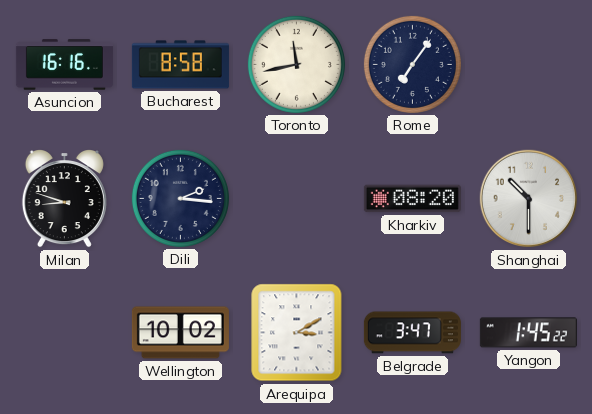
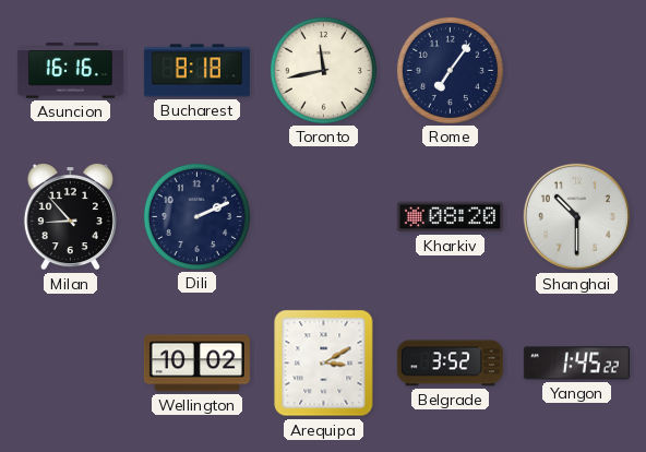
Bucharest: 8:58 -> 8:18 (196, 71)
Milan: 8:48 -> 8:53 (70, 217)
Dili: 2:16 -> 2:11 (196, 216)
Belgrade: 3:47 -> 3:52 (450, 364)
